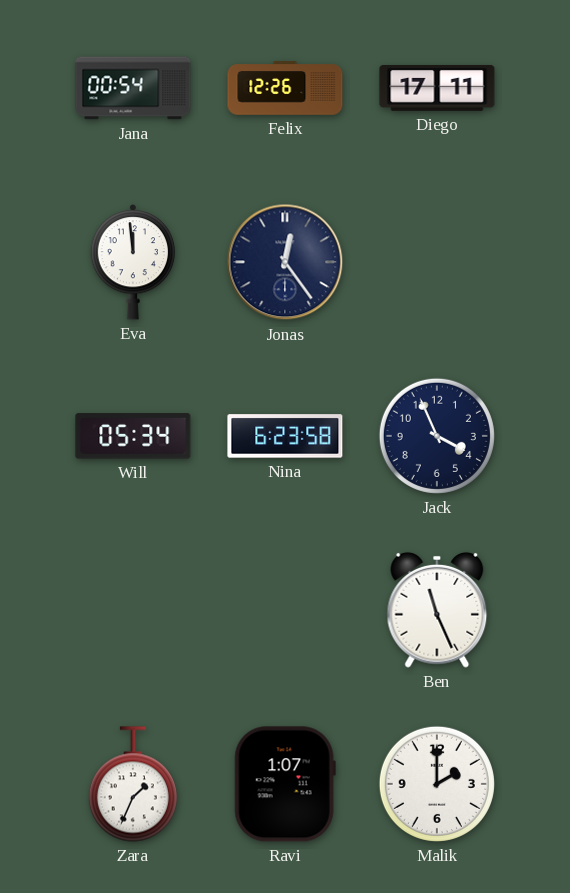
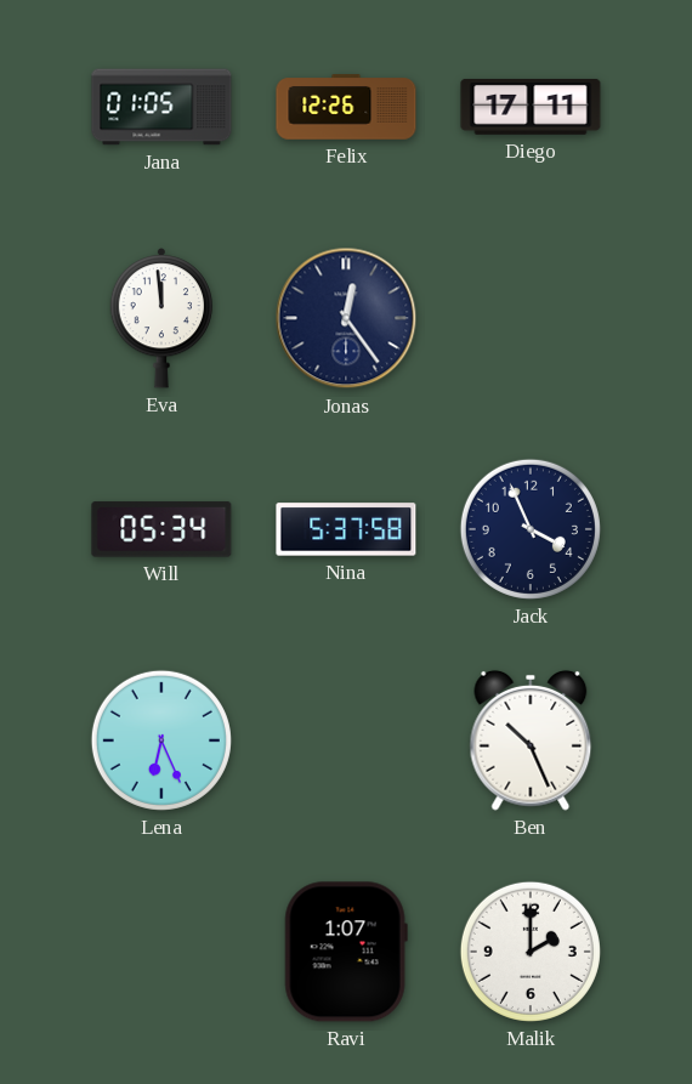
Jana: 00:54 -> 01:05 (161, 107)
Nina: 6:23 -> 5:37 (346, 529)
Lena: none -> 6:26 (161, 740)
Ben: 11:26 -> 10:26 (531, 740)
Zara: 1:34 -> none (133, 784)
